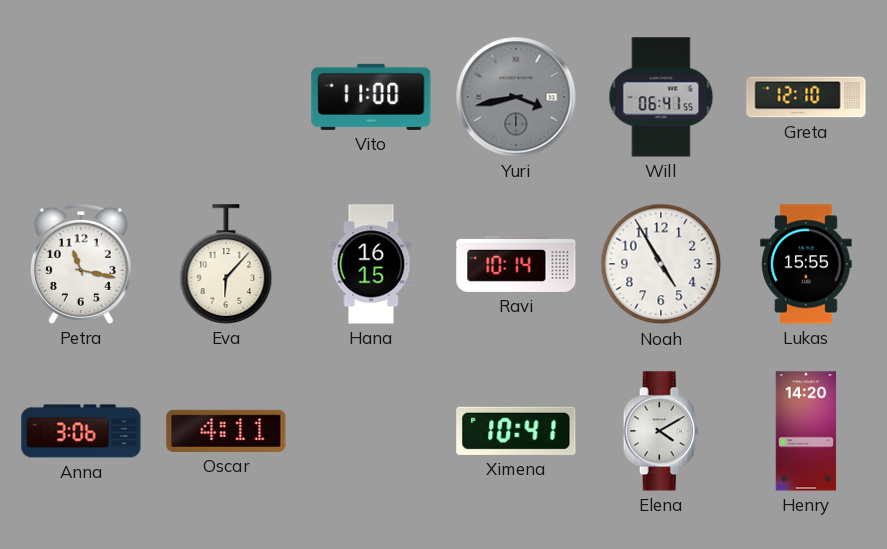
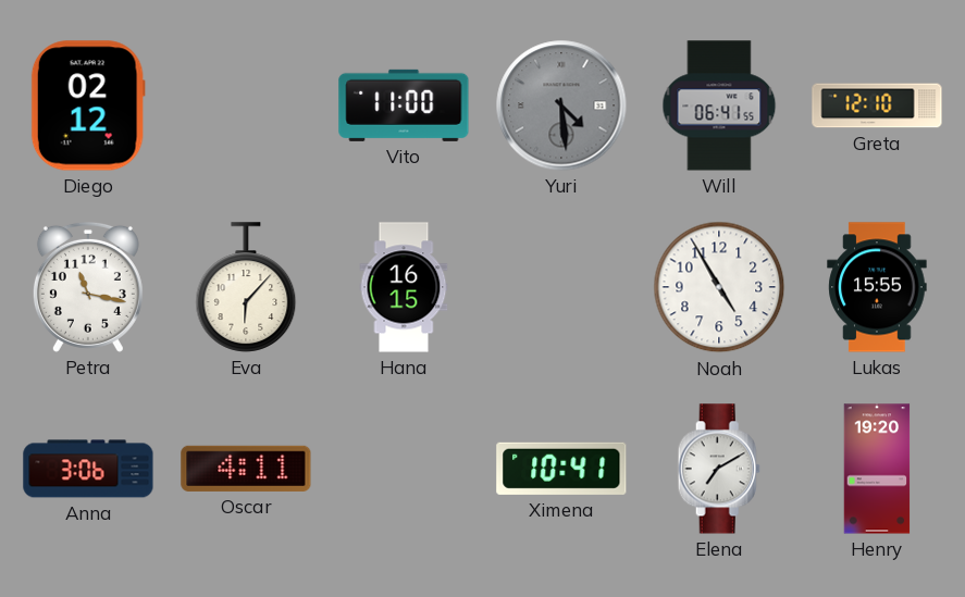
Diego: none -> 02:12 (88, 105)
Yuri: 3:43 -> 4:29 (561, 105)
Ravi: 10:14 -> none (516, 264)
Elena: 4:10 -> 7:10 (719, 469)
Henry: 14:20 -> 19:20 (877, 469)
